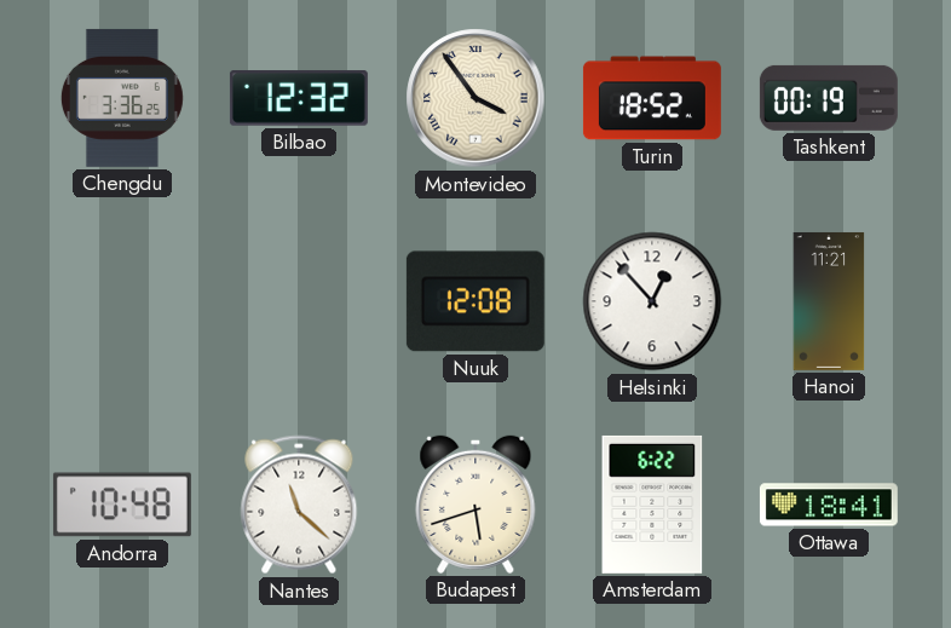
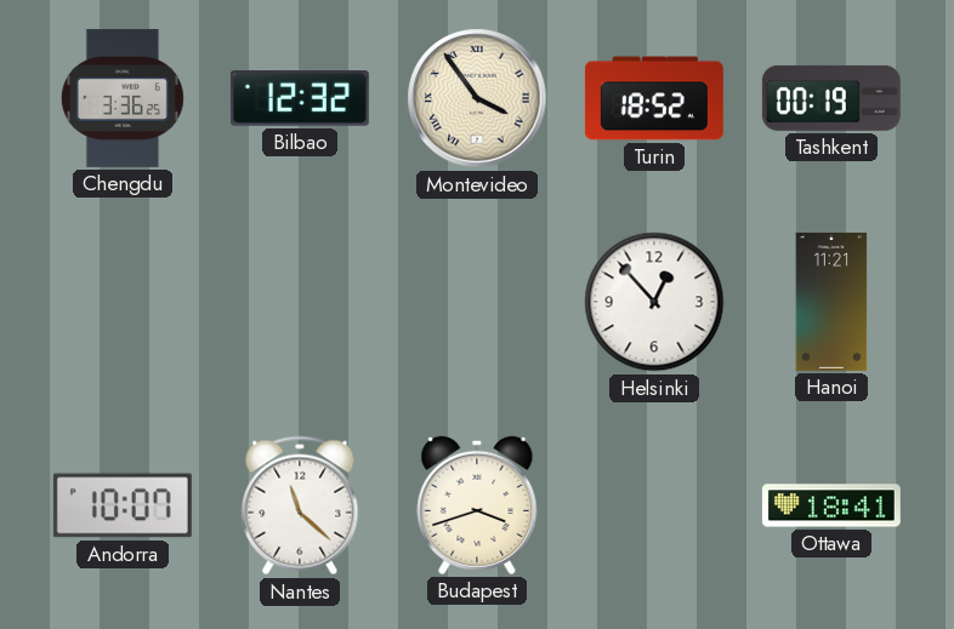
Nuuk: 12:08 -> none (475, 301)
Andorra: 10:48 -> 10:07 (123, 505)
Budapest: 5:42 -> 3:42 (477, 505)
Amsterdam: 6:22 -> none (652, 505)
